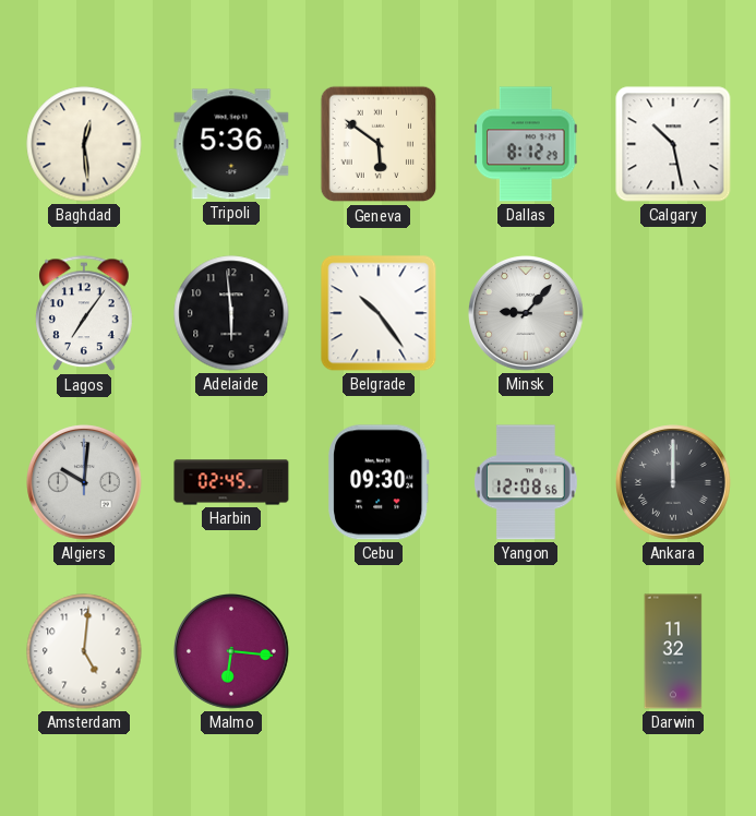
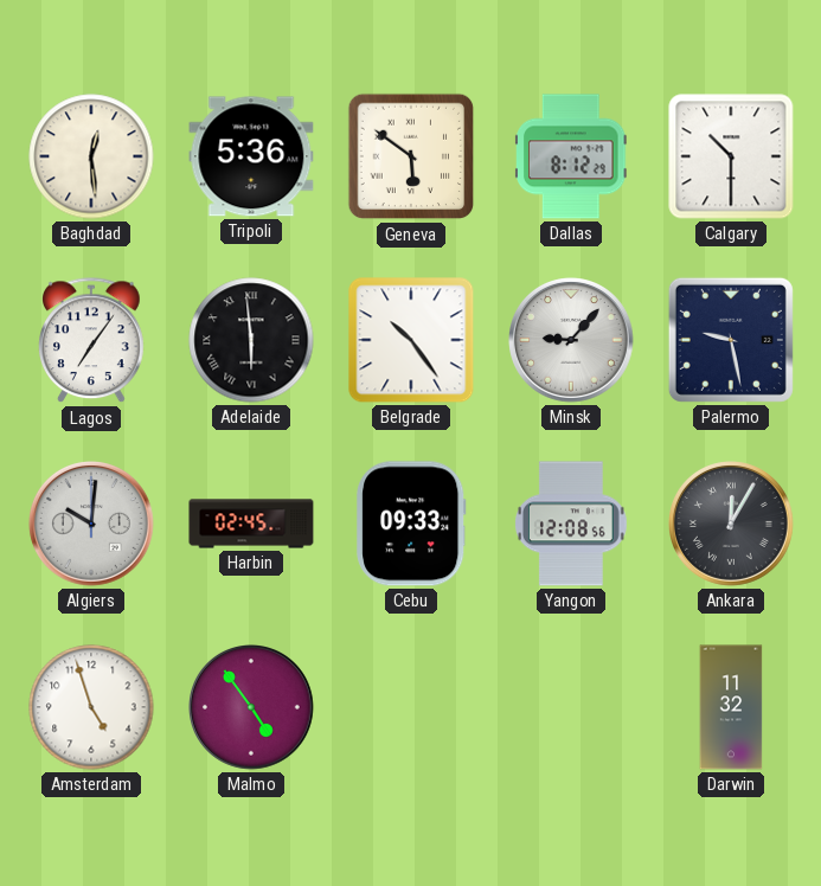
Calgary: 10:28 -> 10:30 (731, 156)
Adelaide numerals: Arabic -> Roman (251, 340)
Palermo: none -> 9:28 (731, 340)
Cebu: 09:30 -> 09:33 (411, 524)
Ankara: 12:00 -> 12:05 (732, 525)
Amsterdam: 5:01 -> 4:57 (91, 707)
Malmo: 6:16 -> 4:54 (252, 708)
